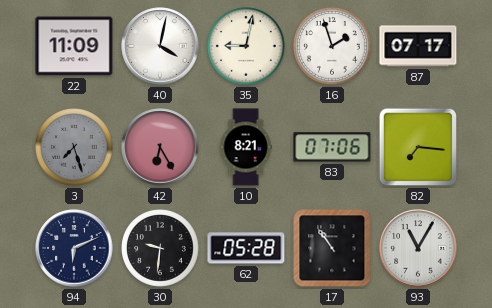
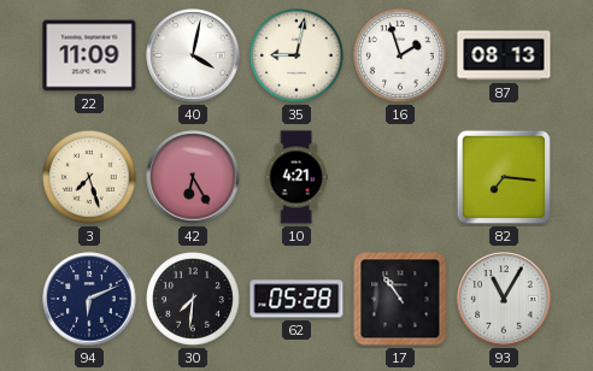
87: 07:17 -> 08:13 (504, 55)
3 dial: grey -> cream (90, 178)
10: 8:21 -> 4:21 (296, 177)
83: 07:06 -> none (332, 147)
30: 9:31 -> 7:31 (194, 300)
